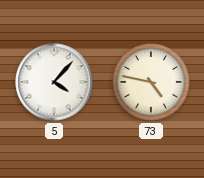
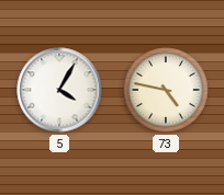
5: 4:07 -> 4:05 (59, 90)
